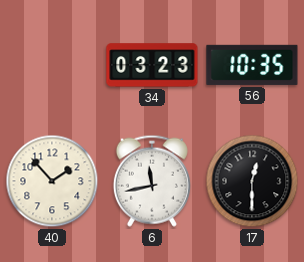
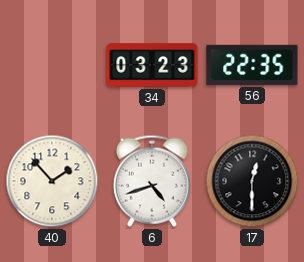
56: 10:35 -> 22:35 (252, 65)
6: 11:43 -> 4:42 (152, 181)
